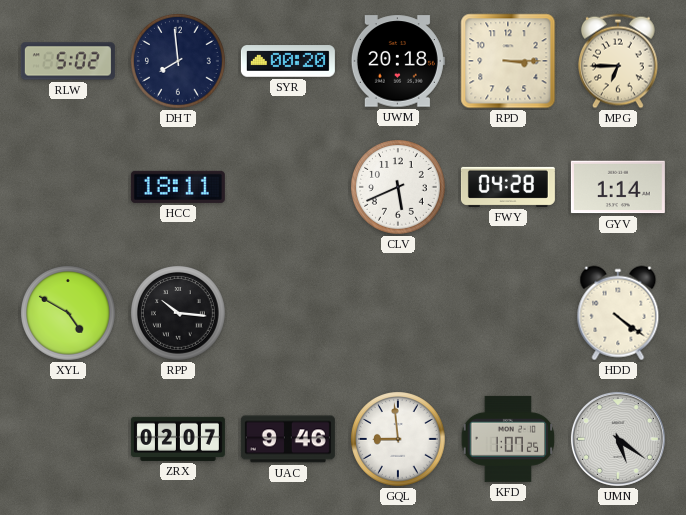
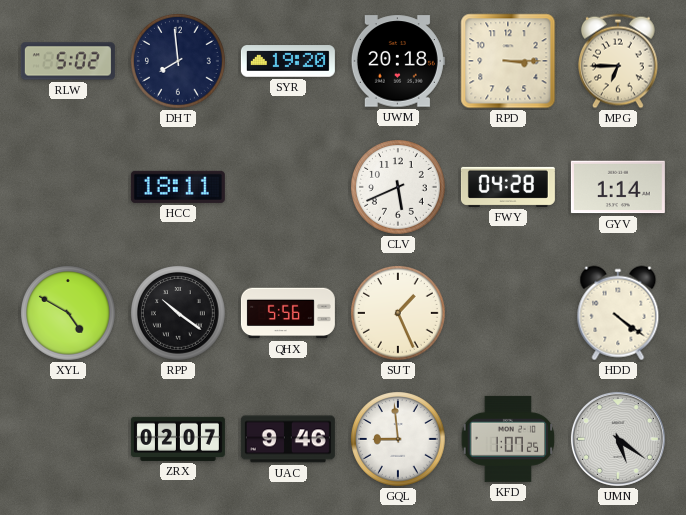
SYR: 00:20 -> 19:20 (288, 61)
RPP: 10:16 -> 10:21 (179, 314)
QHX: none -> 5:56 (288, 313)
SUT: none -> 1:26 (399, 314)
